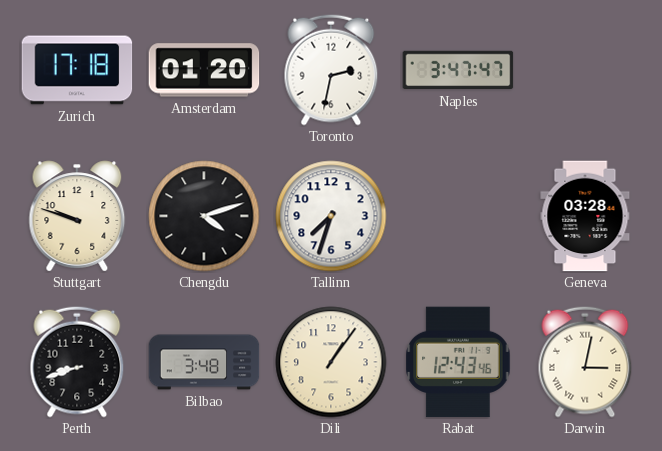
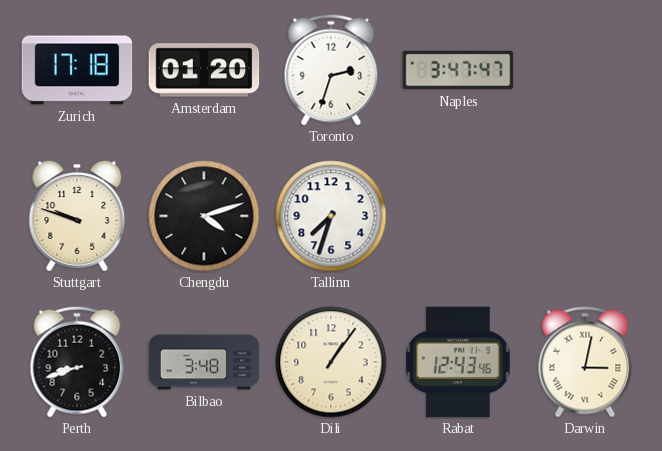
Toronto: 2:32 -> 2:33 (331, 70)
Geneva: 03:28 -> none (585, 216)
